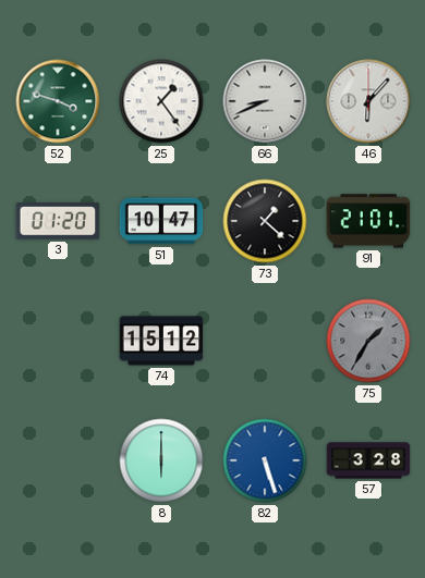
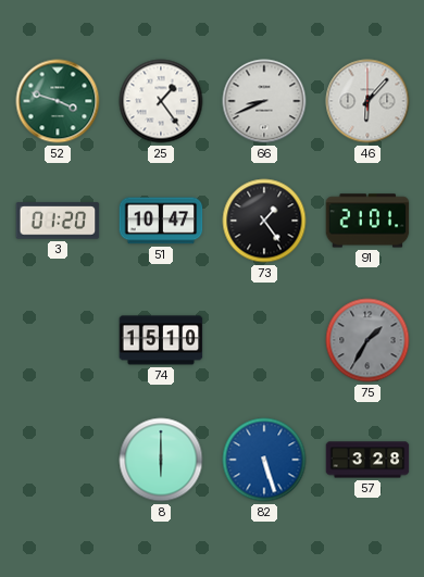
73: 1:22 -> 1:24 (264, 221)
74: 15:12 -> 15:10 (161, 340)
